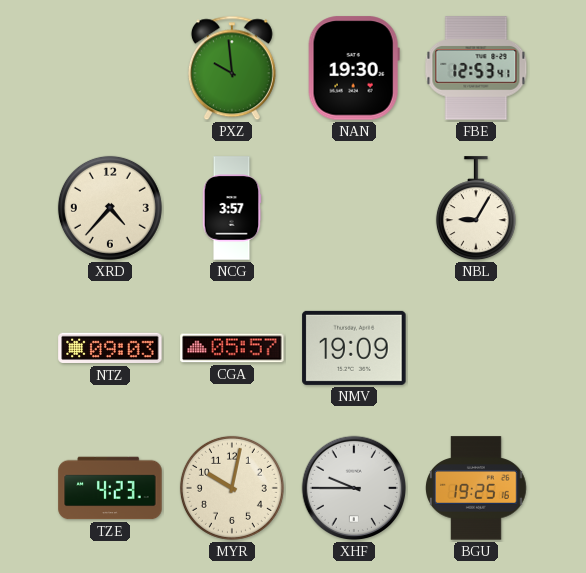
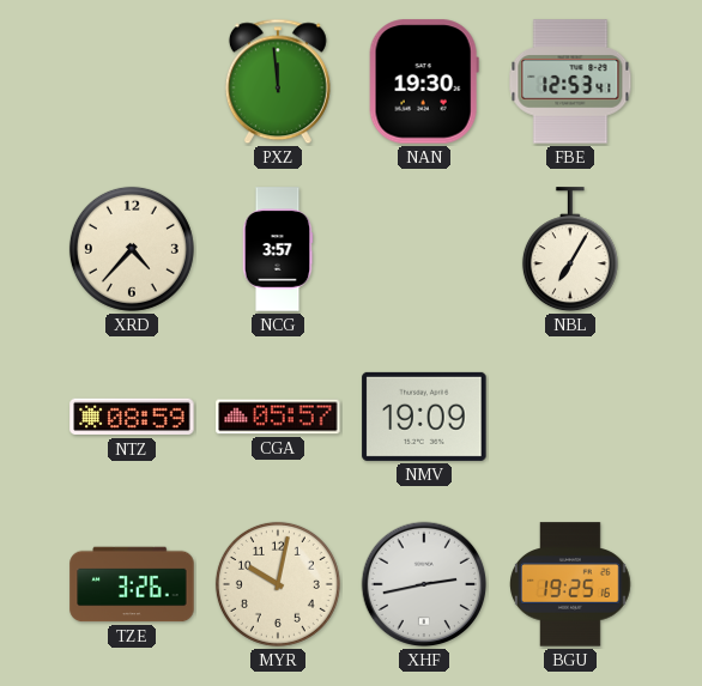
PXZ: 9:59 -> 11:59 (278, 81)
NBL: 9:05 -> 7:05 (570, 250)
NTZ: 09:03 -> 08:59 (132, 417)
TZE: 4:23 -> 3:26 (132, 584)
XHF: 9:45 -> 2:43 (424, 584)
